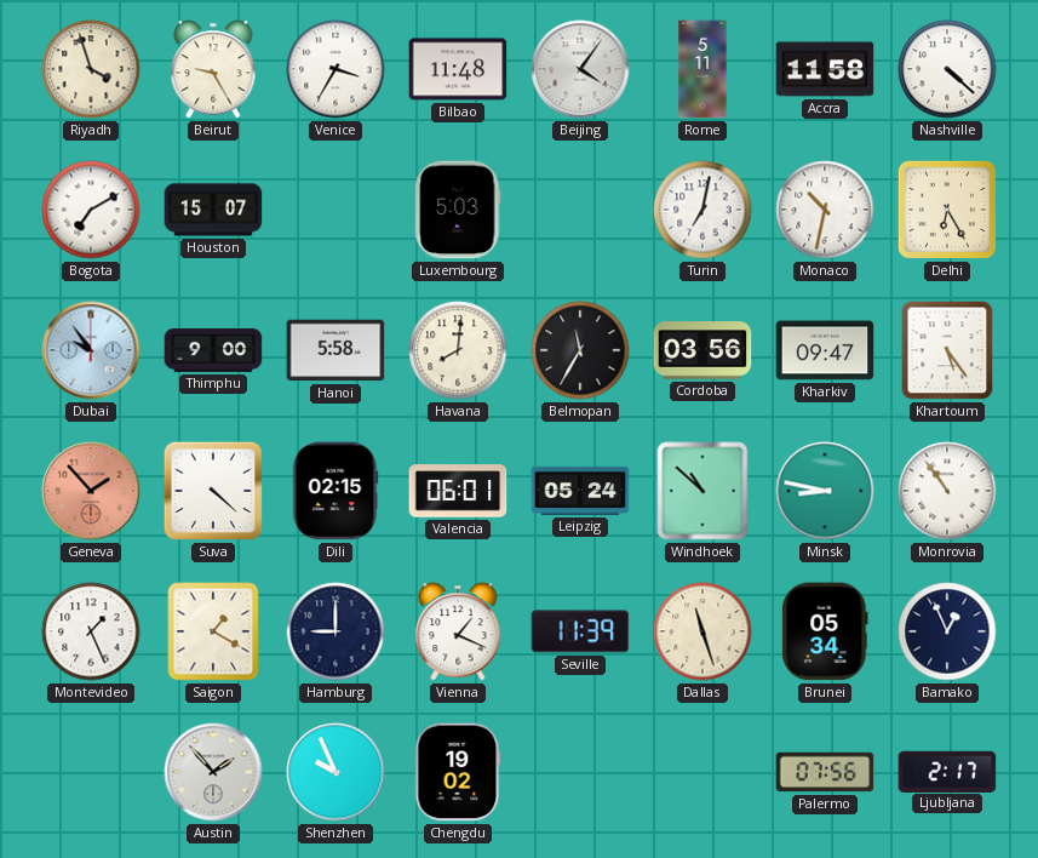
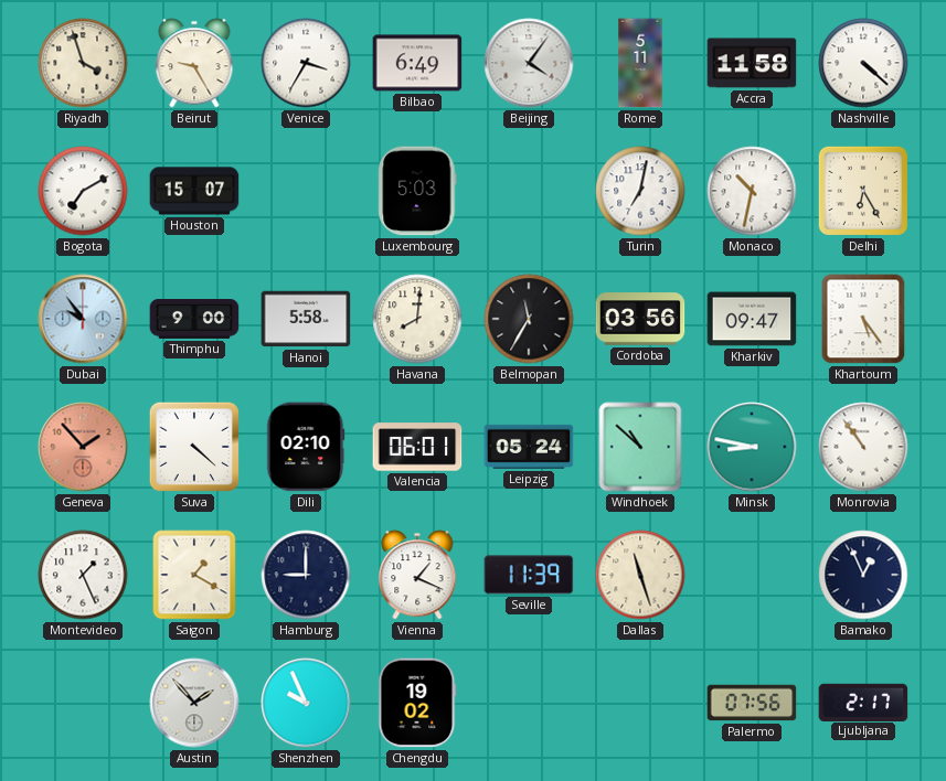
Bilbao: 11:48 -> 6:49 (417, 63)
Dili: 02:15 -> 02:10 (306, 447)
Brunei: 05:34 -> none (825, 631)
